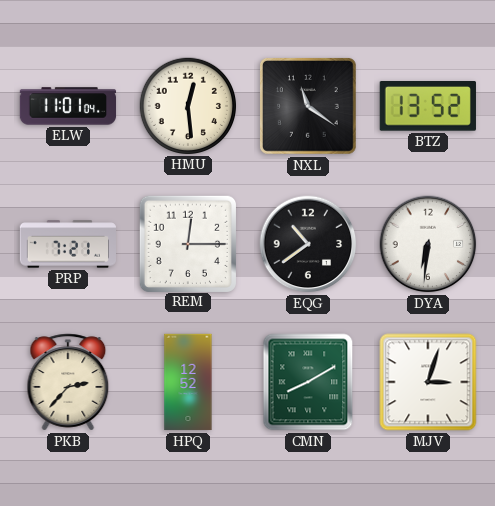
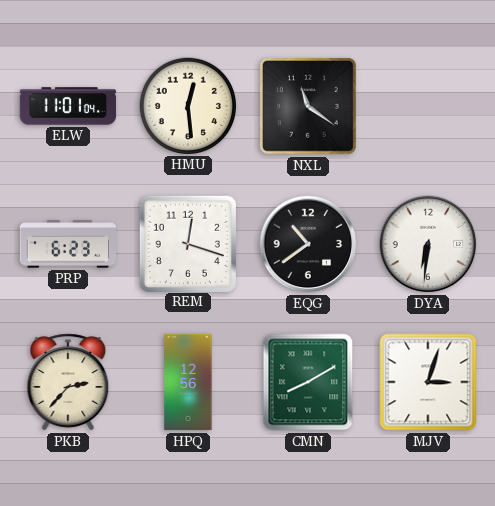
BTZ: 13:52 -> none (428, 107)
PRP: 7:21 -> 6:23 (68, 244)
REM: 12:15 -> 12:18 (187, 243)
HPQ: 12:52 -> 12:56 (188, 382)
